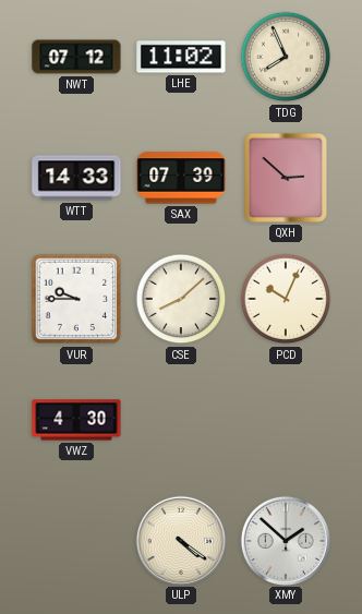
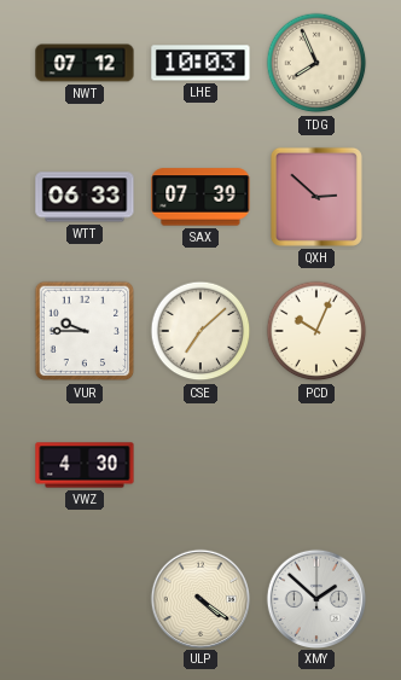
LHE: 11:02 -> 10:03 (200, 63)
WTT: 14:33 -> 06:33 (85, 197)
CSE: 8:08 -> 7:08 (200, 331)
